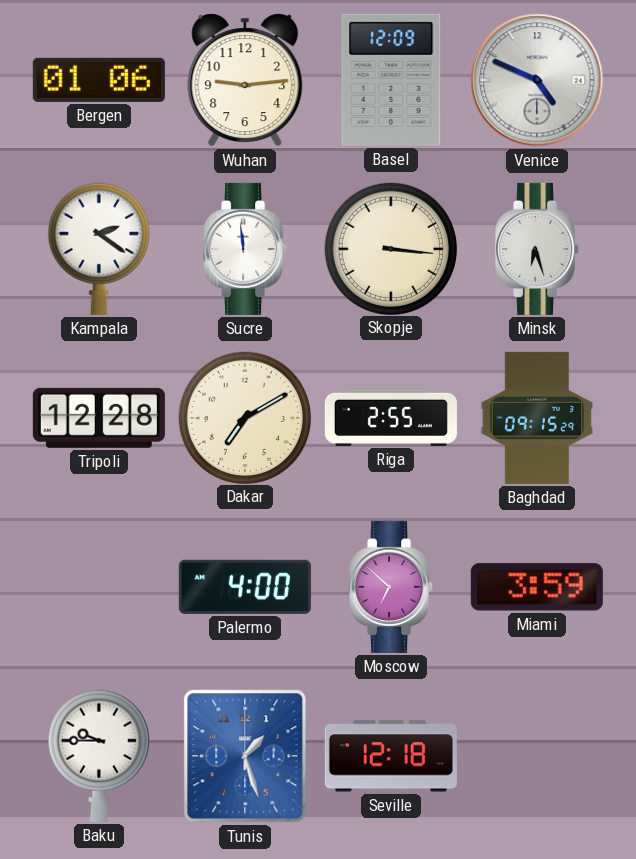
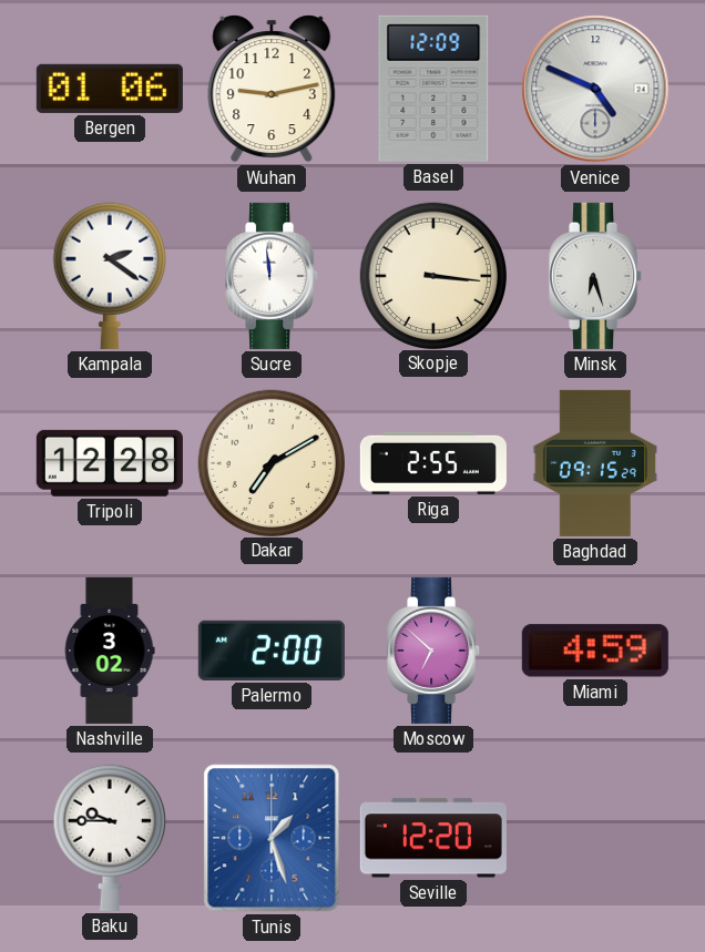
Wuhan: 9:14 -> 9:13 (272, 89)
Nashville: none -> 3:02 (110, 651)
Palermo: 4:00 -> 2:00 (272, 651)
Miami: 3:59 -> 4:59 (595, 651)
Seville: 12:18 -> 12:20 (433, 838)
